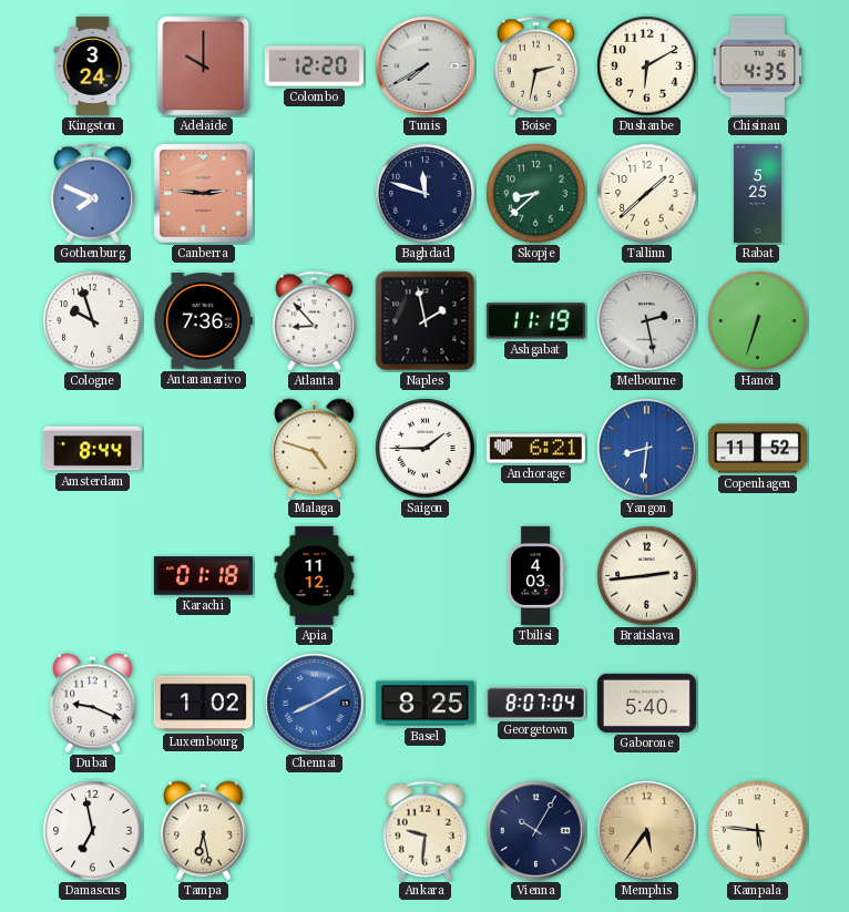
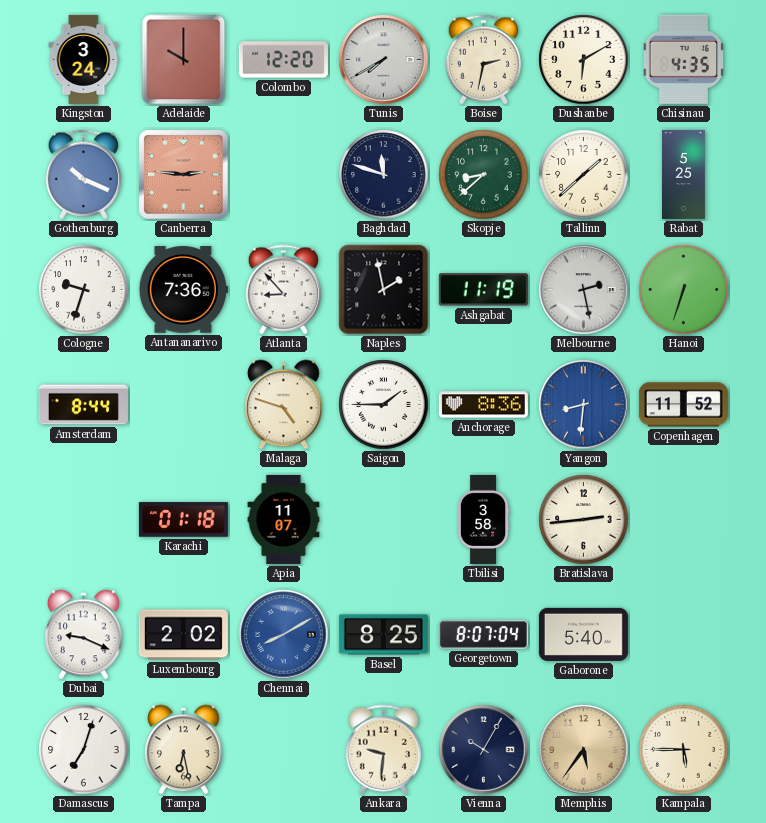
Gothenburg: 7:49 -> 10:19 (84, 175)
Cologne: 9:57 -> 9:33 (84, 290)
Anchorage: 6:21 -> 8:36 (483, 405)
Apia: 11:12 -> 11:07 (284, 519)
Tbilisi: 4:03 -> 3:58 (483, 519)
Luxembourg: 1:02 -> 2:02 (183, 635)
Damascus: 6:58 -> 7:03 (84, 750)
Kampala: 5:46 -> 5:45 (684, 750)
